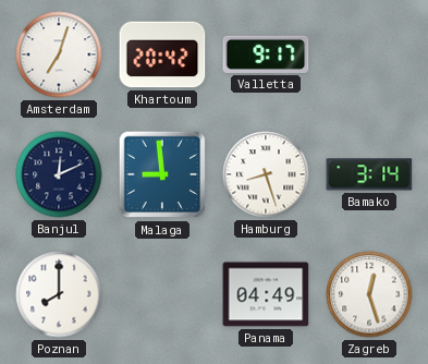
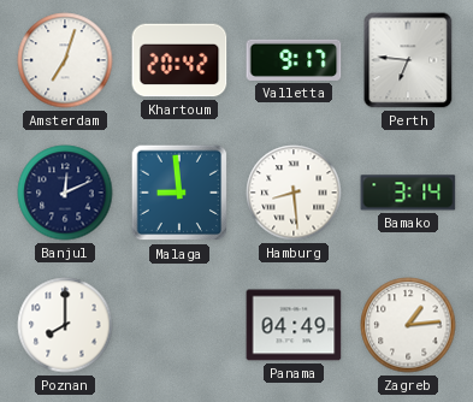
Perth: none -> 6:46 (408, 60)
Hamburg: 8:27 -> 8:29 (294, 193)
Zagreb: 12:27 -> 1:14 (408, 325)
